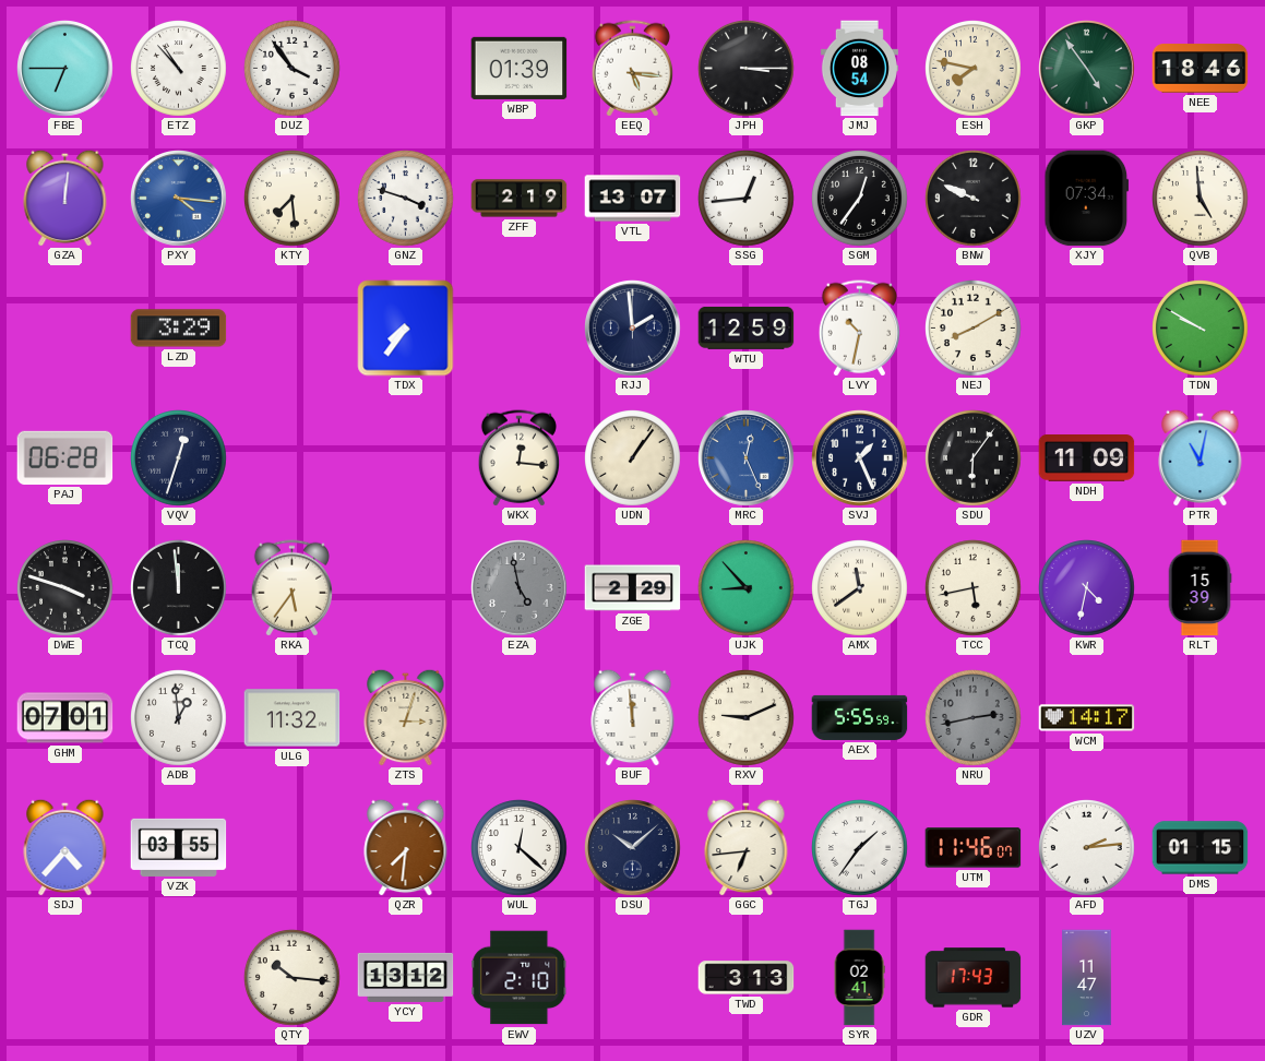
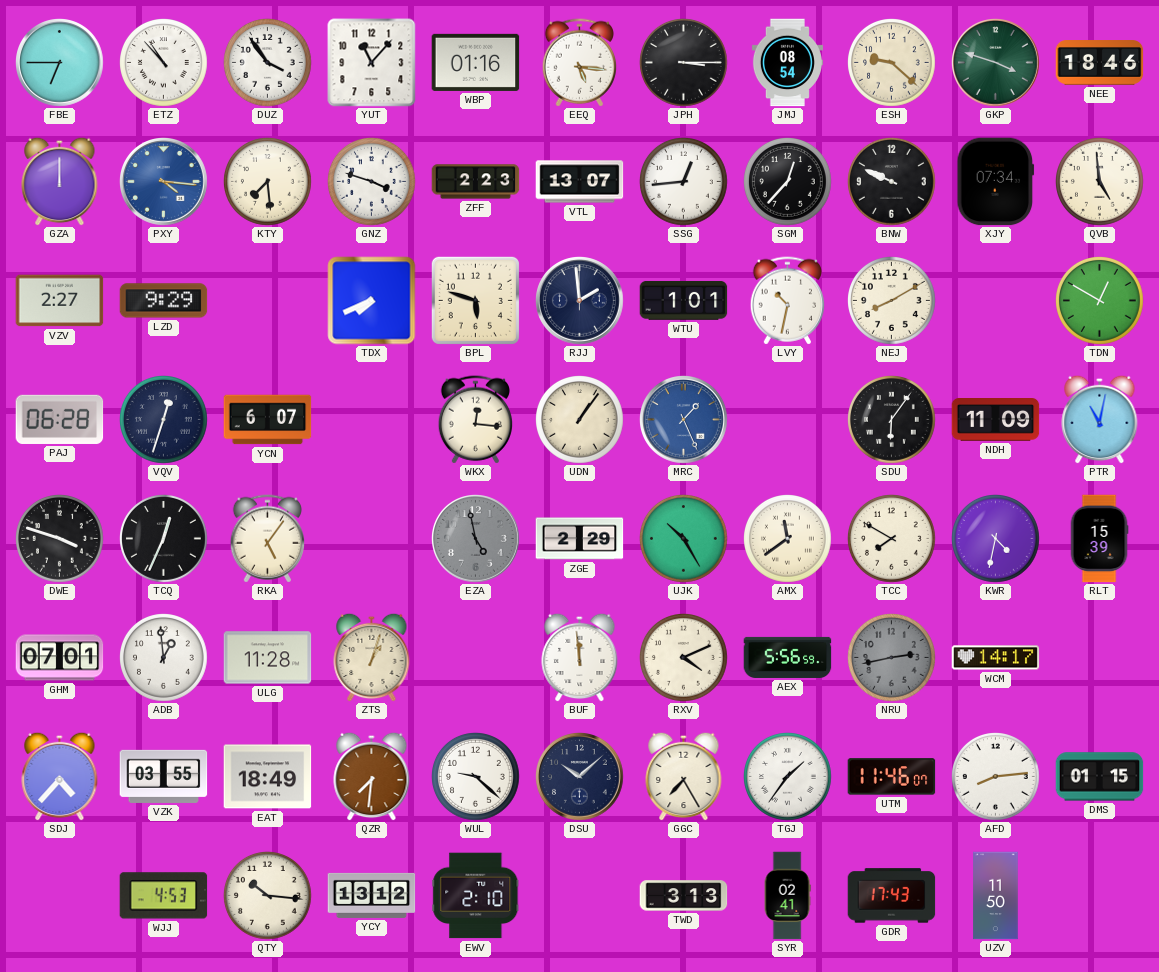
YUT: none -> 11:07 (372, 63)
WBP: 01:39 -> 01:16 (476, 62)
ESH: 7:47 -> 9:22 (892, 63)
GKP: 4:54 -> 3:48 (996, 63)
GZA: 12:01 -> 12:00 (60, 181)
ZFF: 2:19 -> 2:23 (476, 182)
SGM: 12:36 -> 12:37 (788, 182)
VZV: none -> 2:27 (60, 301)
LZD: 3:29 -> 9:29 (164, 301)
TDX: 7:36 -> 7:41 (372, 301)
BPL: none -> 5:48 (475, 300)
WTU: 12:59 -> 1:01 (684, 301)
TDN: 9:50 -> 12:50 (1100, 301)
YCN: none -> 6:07 (268, 420)
MRC: 12:26 -> 1:26 (684, 420)
SVJ: 1:26 -> none (860, 458)
TCQ: 11:59 -> 12:34 (164, 539)
RKA: 5:36 -> 5:06 (267, 539)
UJK: 8:53 -> 10:25 (684, 539)
TCC: 5:43 -> 7:50 (892, 539)
ULG: 11:32 -> 11:28 (268, 658)
ZTS: 3:03 -> 1:03 (372, 657)
RXV: 9:11 -> 4:11 (684, 658)
AEX: 5:55 -> 5:56 (788, 657)
EAT: none -> 18:49 (268, 777)
WUL: 12:22 -> 9:22 (476, 777)
GGC: 6:44 -> 7:25 (684, 776)
AFD: 2:14 -> 8:14 (996, 777)
WJJ: none -> 4:53 (164, 896)
UZV: 11:47 -> 11:50 (996, 896)
